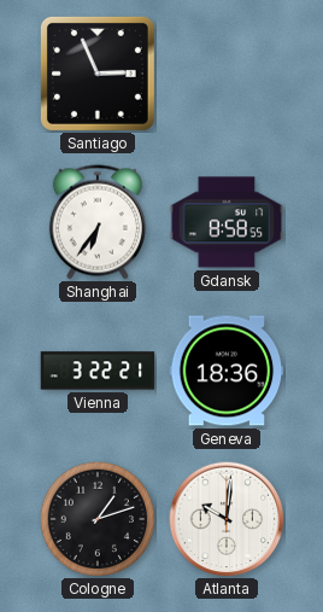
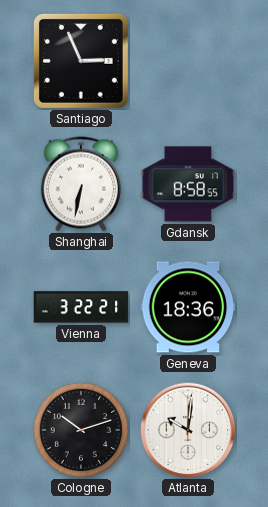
Shanghai: 6:36 -> 6:32 (81, 184)
Cologne: 1:12 -> 10:12 (81, 430)
